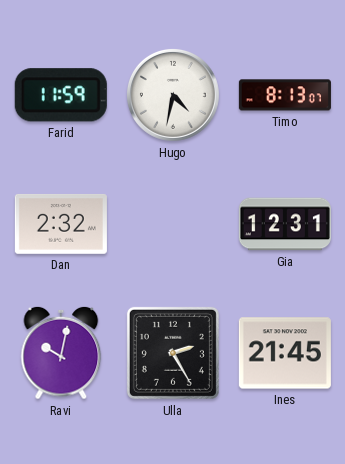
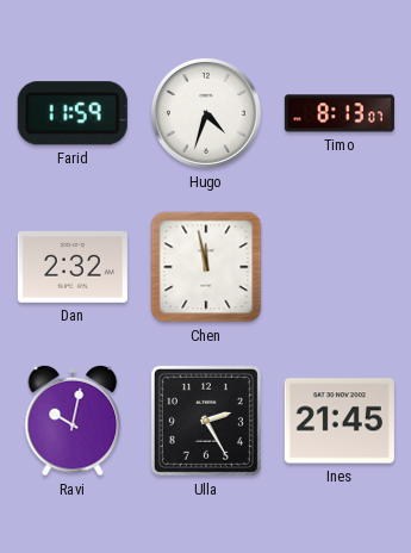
Hugo: 4:32 -> 4:33 (206, 113)
Chen: none -> 11:58 (206, 267)
Gia: 12:31 -> none (285, 224)
